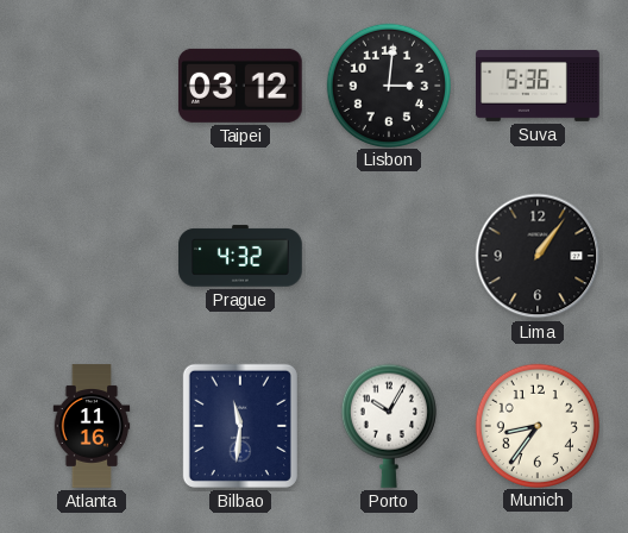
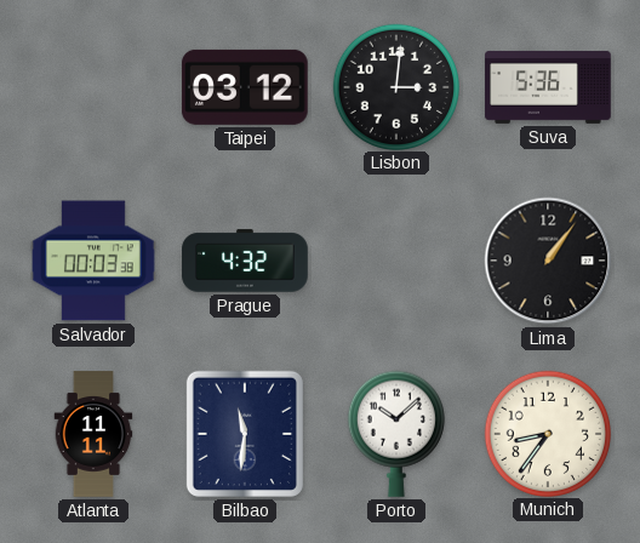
Salvador: none -> 00:03 (93, 261)
Atlanta: 11:16 -> 11:11 (93, 434)
Porto: 10:05 -> 10:08 (396, 434)
